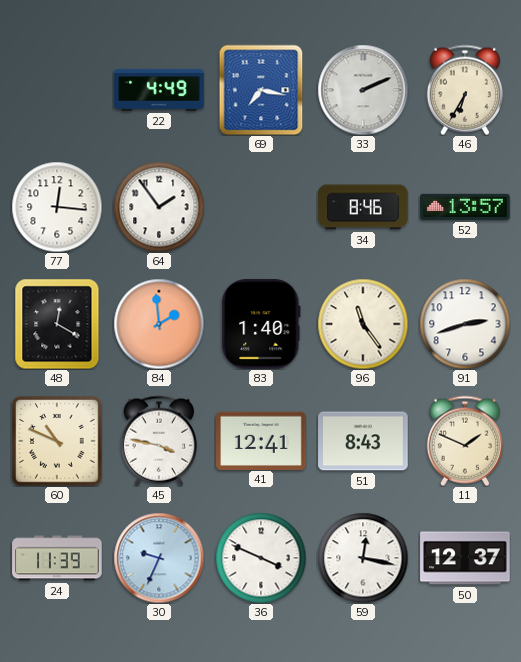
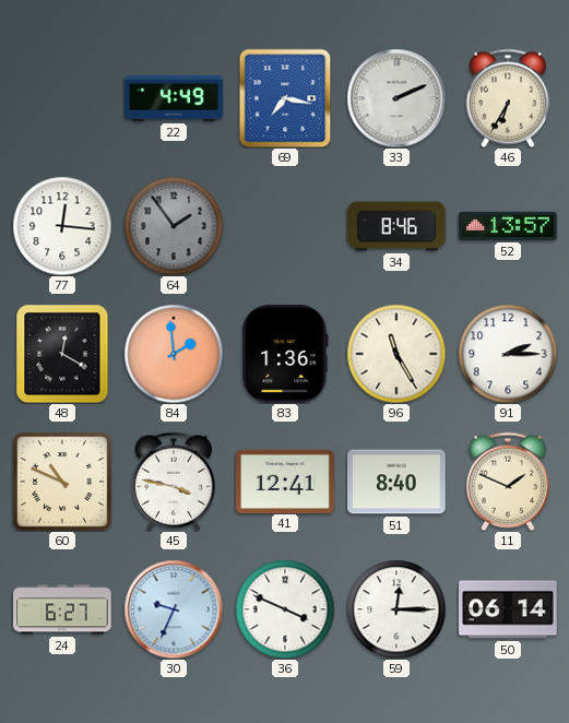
64 dial: white -> grey (174, 226)
83: 1:40 -> 1:36 (285, 354)
96: 11:24 -> 11:25 (396, 354)
91: 2:42 -> 2:15 (508, 354)
51: 8:43 -> 8:40 (396, 482)
24: 11:39 -> 6:27 (62, 609)
59: 12:17 -> 12:15 (396, 609)
50: 12:37 -> 06:14 (508, 609)
